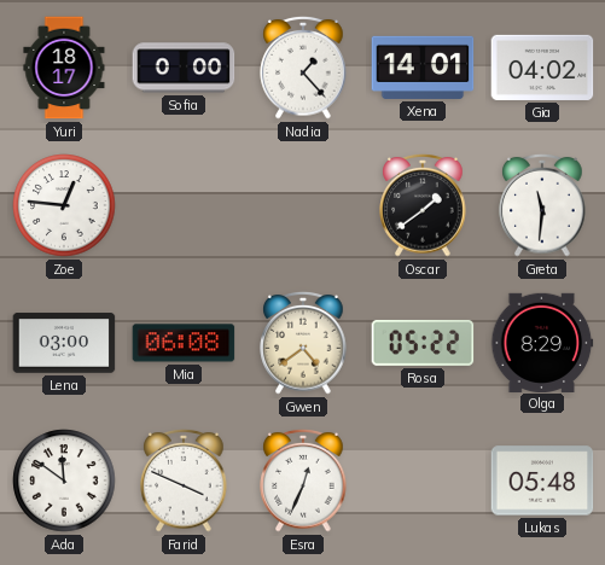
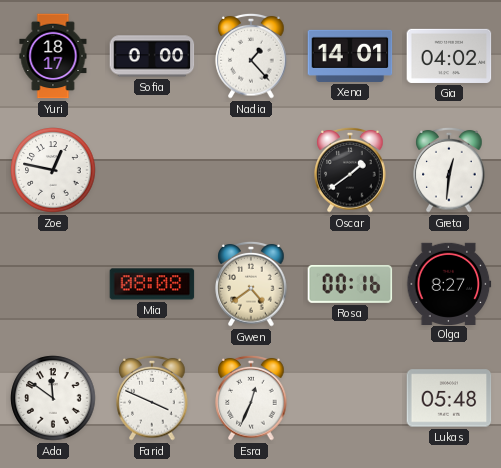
Zoe: 12:46 -> 12:47 (53, 170)
Greta: 11:31 -> 12:31 (449, 170)
Lena: 03:00 -> none (64, 343)
Mia: 06:08 -> 08:08 (152, 284)
Rosa: 05:22 -> 00:16 (350, 284)
Olga: 8:29 -> 8:27 (449, 283)
